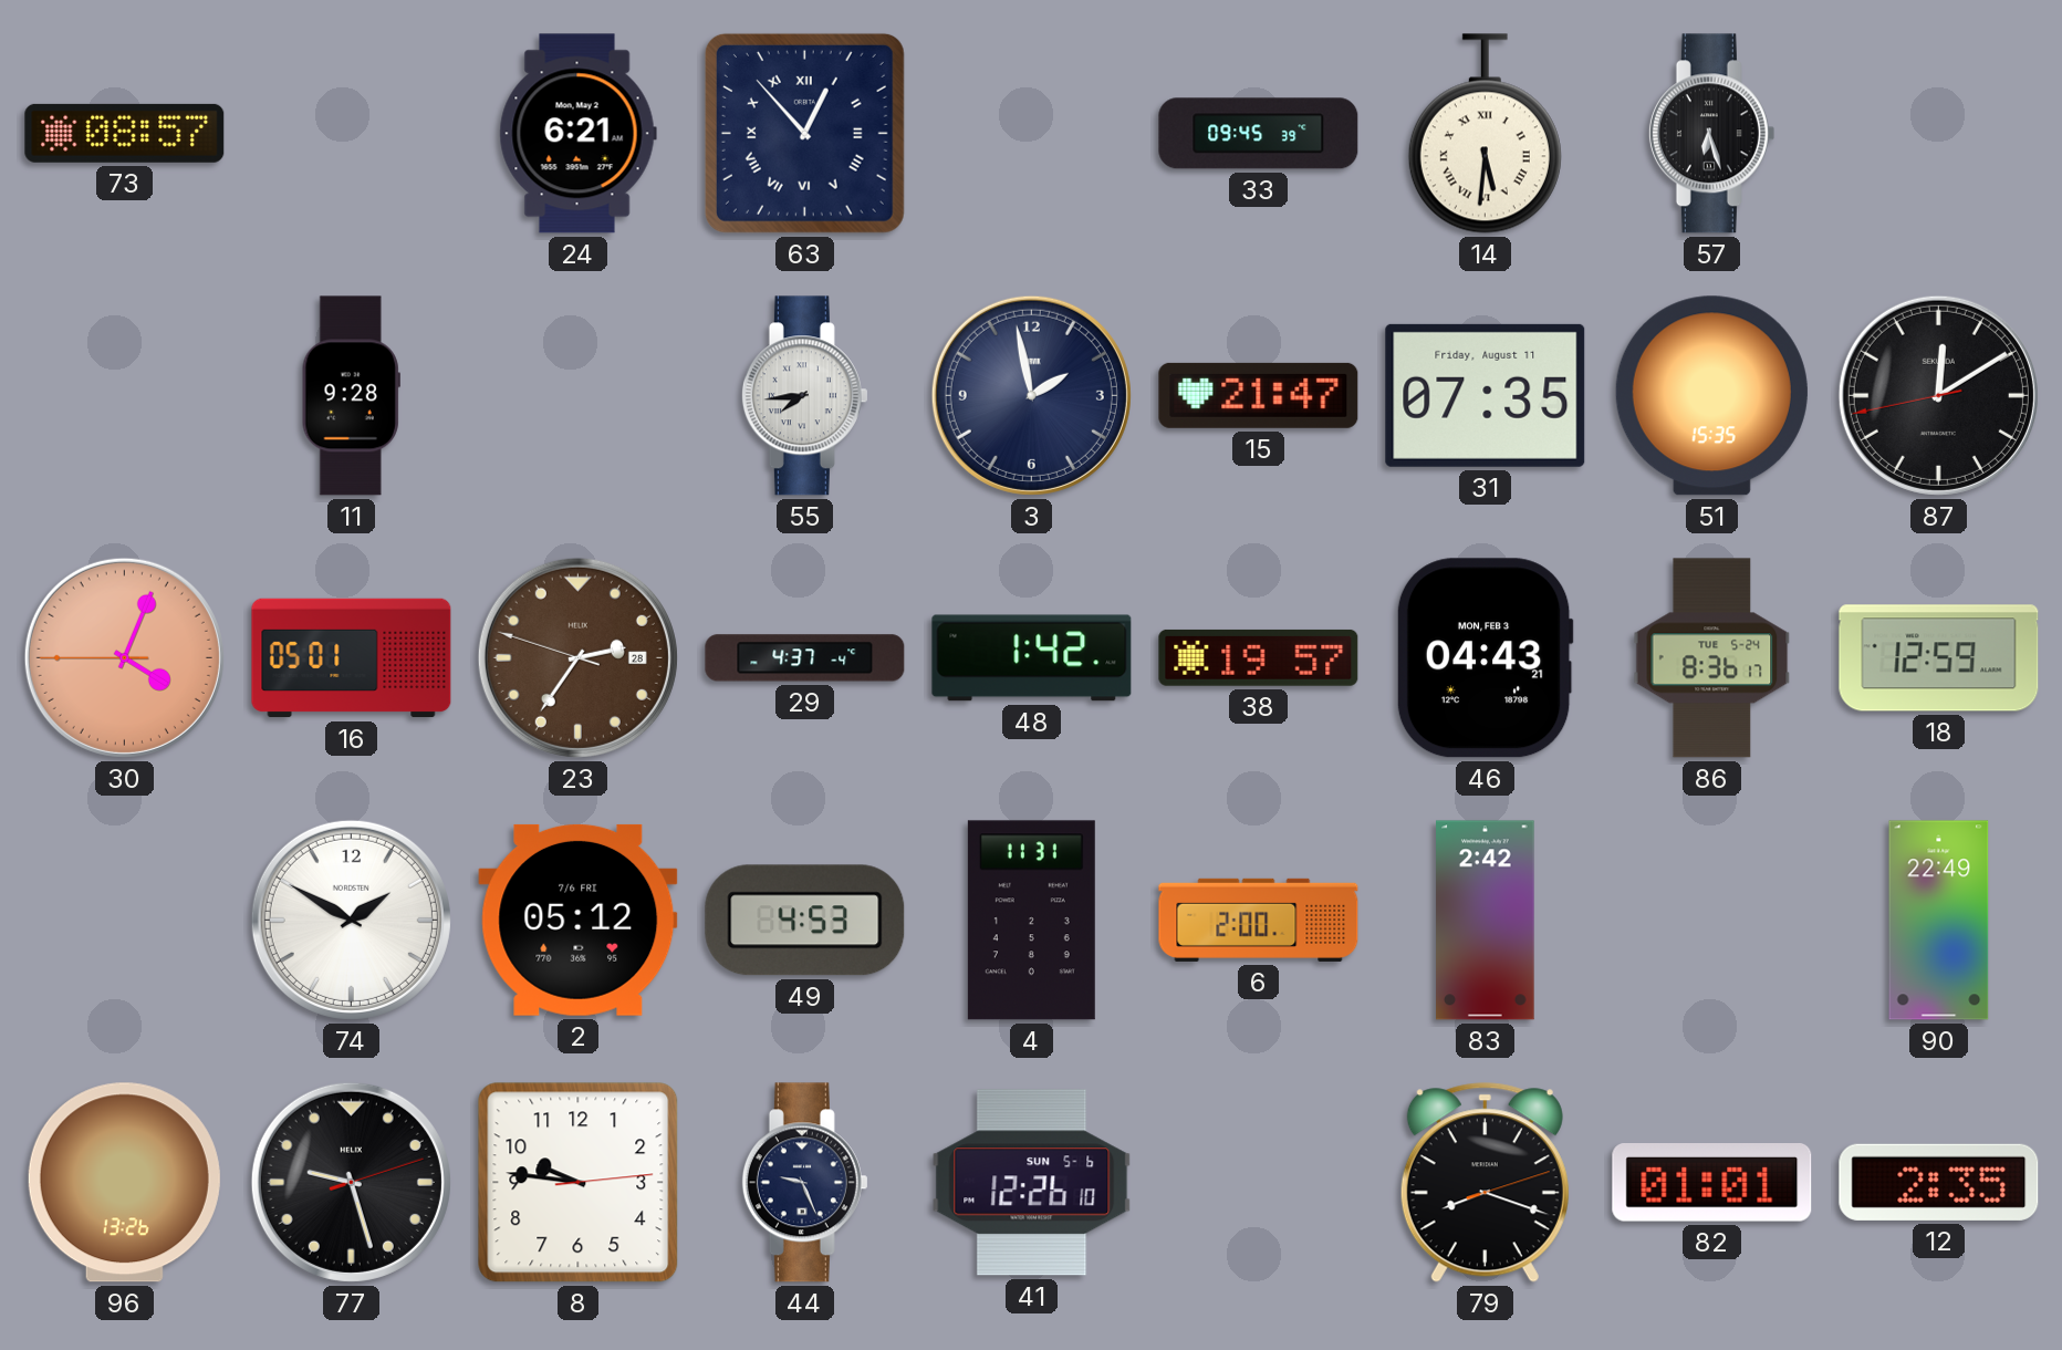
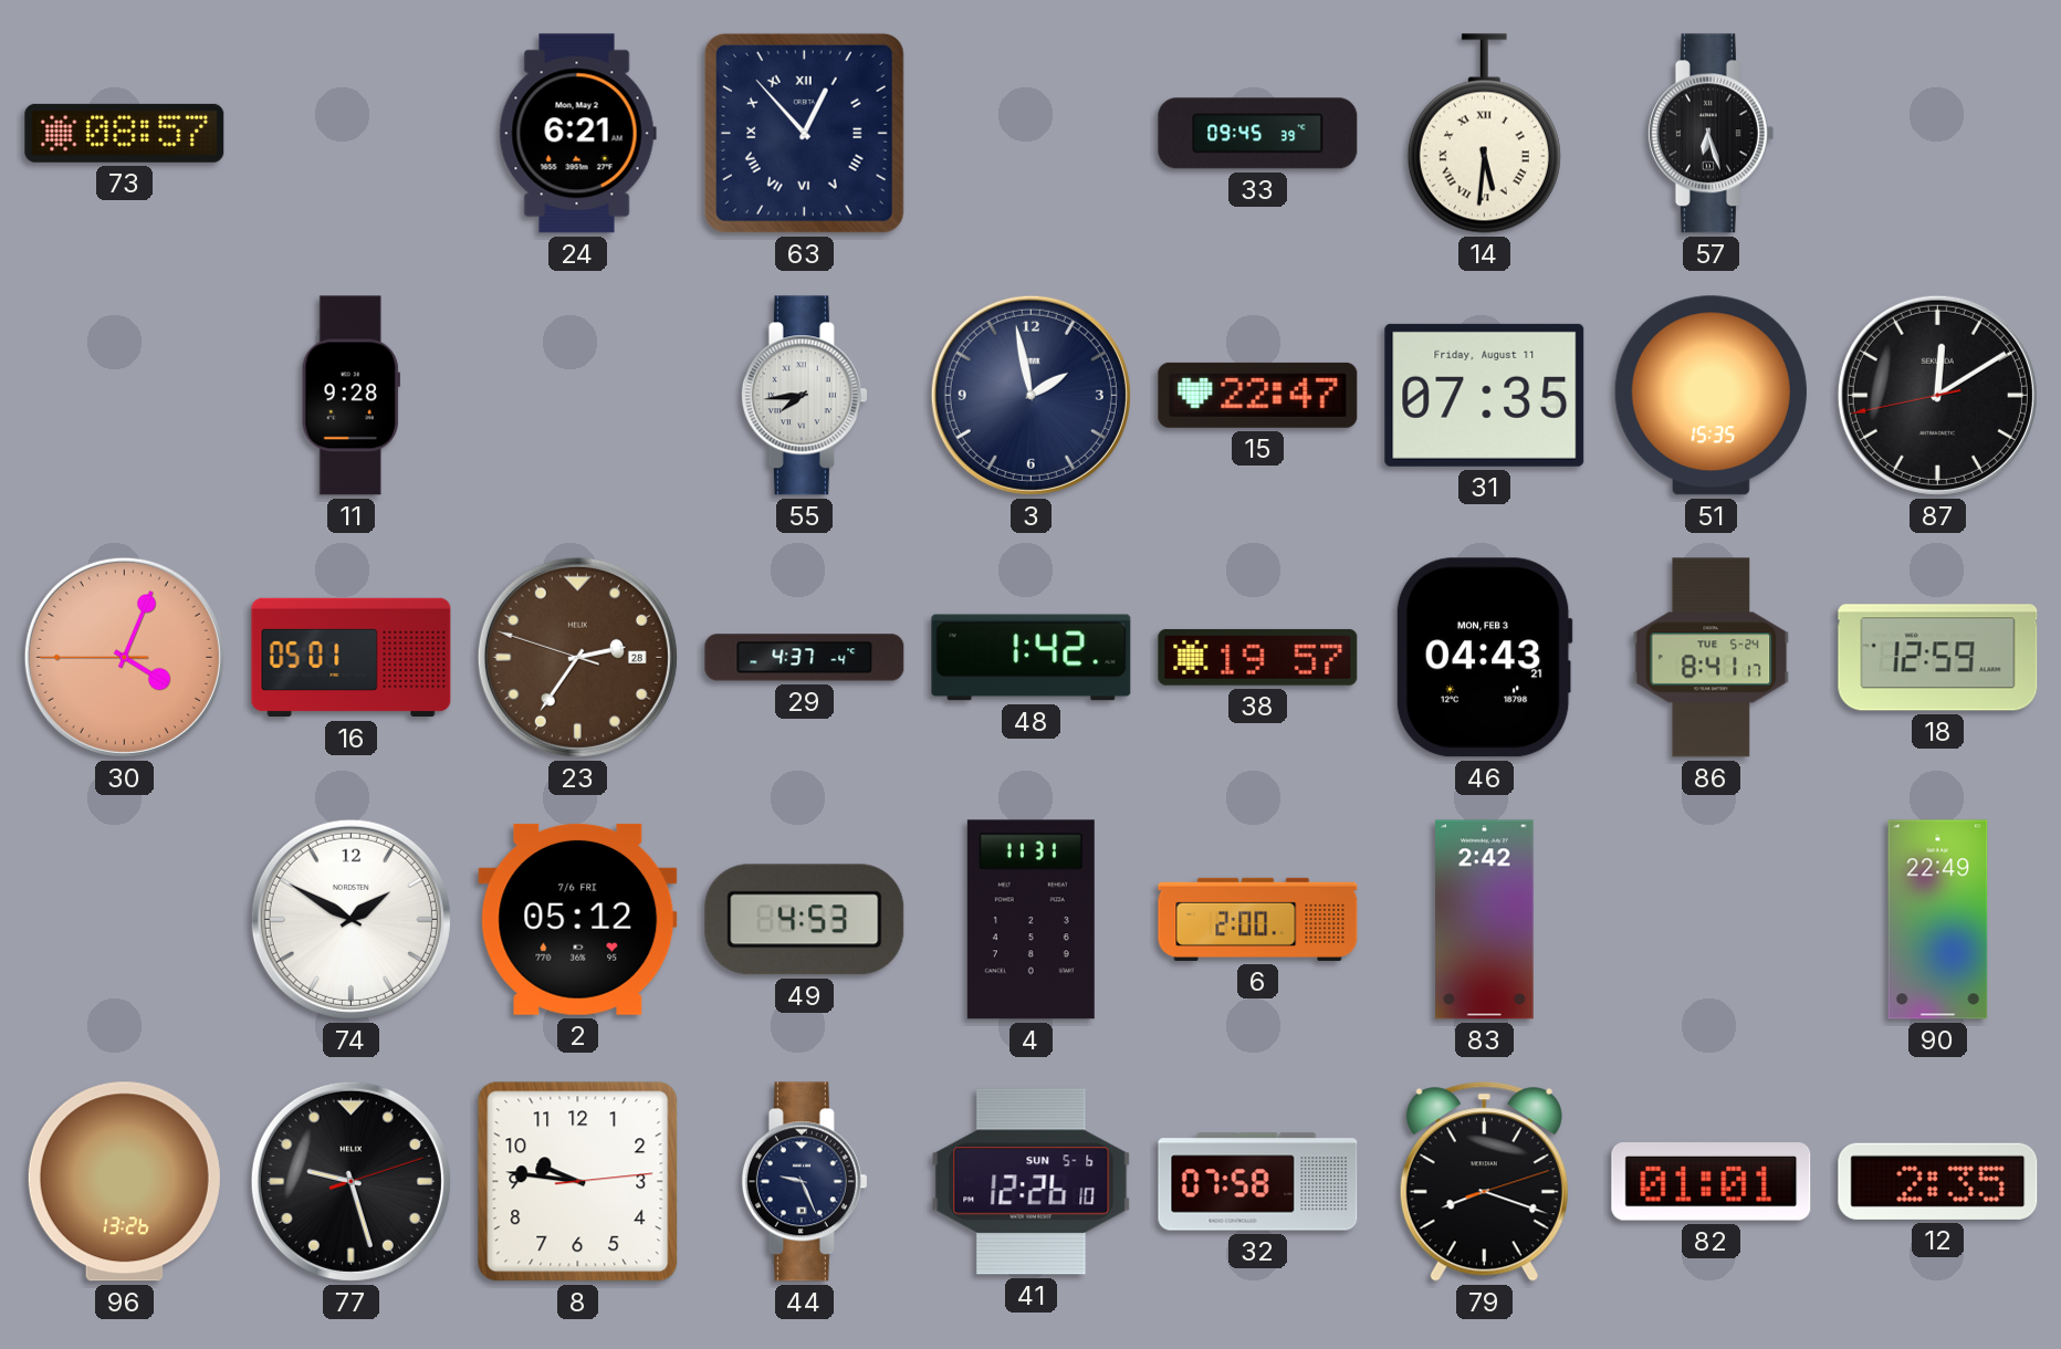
15: 21:47 -> 22:47 (1258, 395)
86: 8:36 -> 8:41 (1712, 658)
32: none -> 07:58 (1258, 1182)
